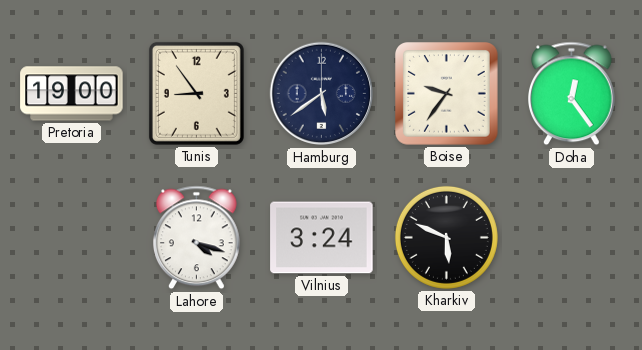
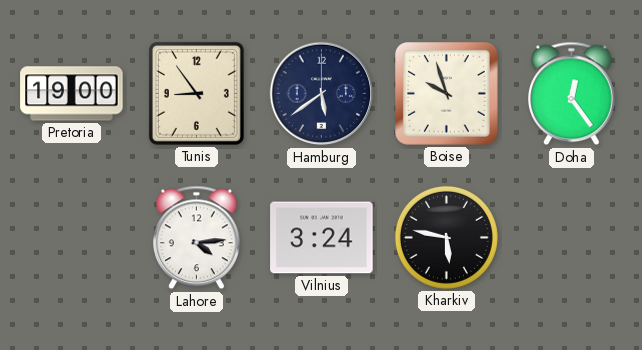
Boise: 9:36 -> 9:57 (447, 94)
Lahore: 4:18 -> 4:14 (197, 238)
Kharkiv: 5:49 -> 5:47 (446, 237)
